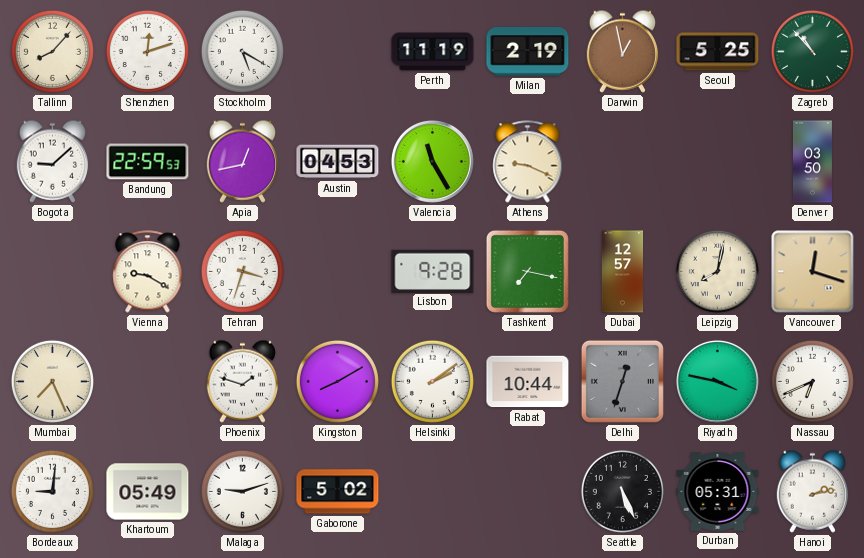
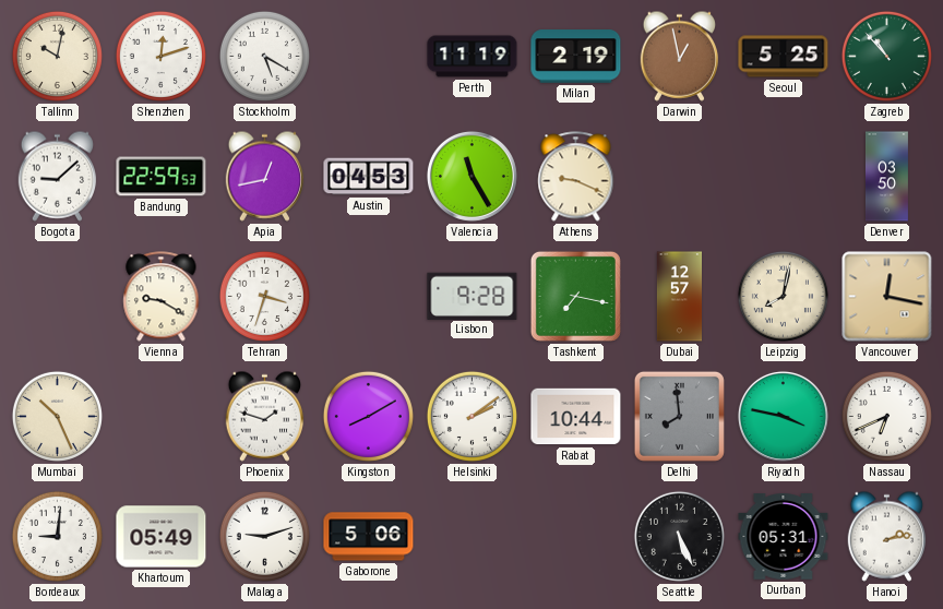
Tallinn: 8:07 -> 10:02 (57, 56)
Vancouver: 12:18 -> 12:17 (887, 297)
Mumbai: 7:26 -> 10:26 (57, 416)
Delhi: 12:33 -> 7:59 (679, 416)
Gaborone: 5:02 -> 5:06 (369, 537)
